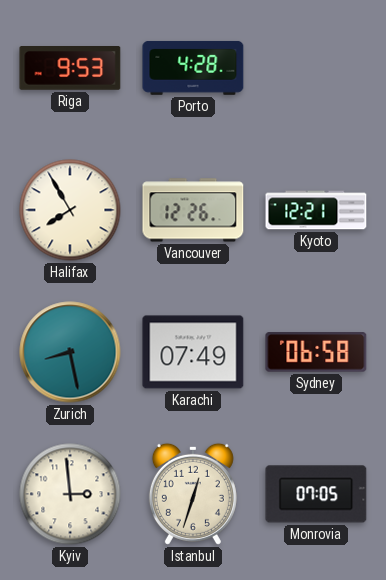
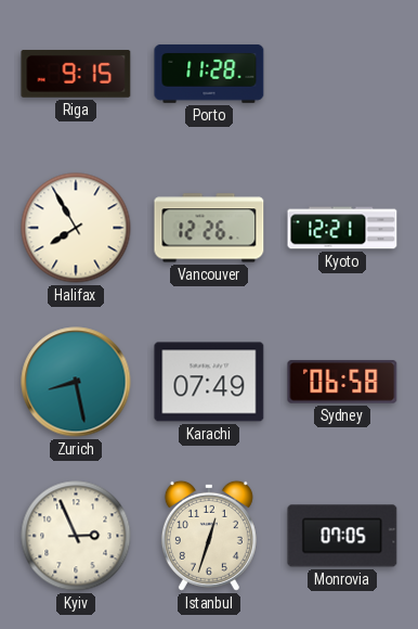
Riga: 9:53 -> 9:15 (76, 75)
Porto: 4:28 -> 11:28 (209, 74)
Kyiv: 2:59 -> 2:56 (76, 536)
